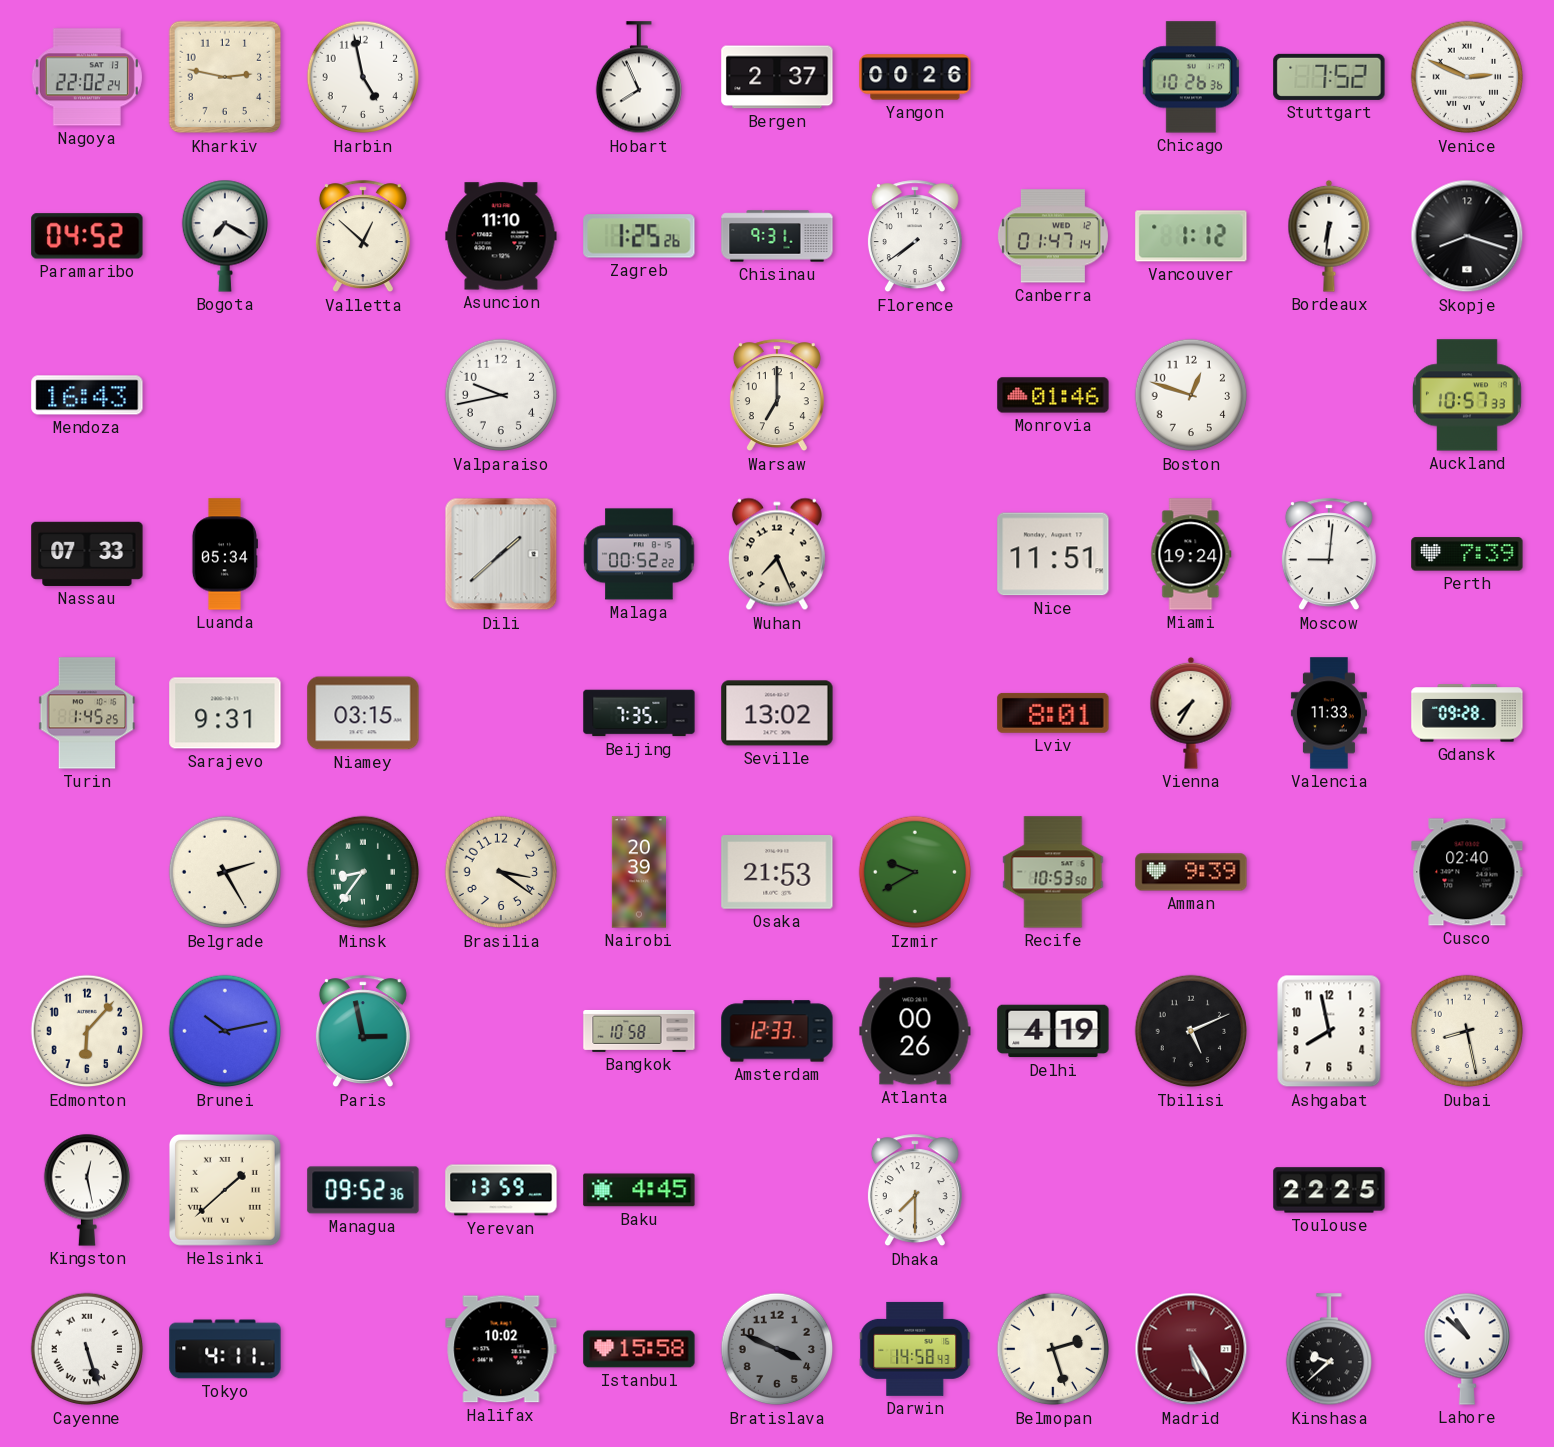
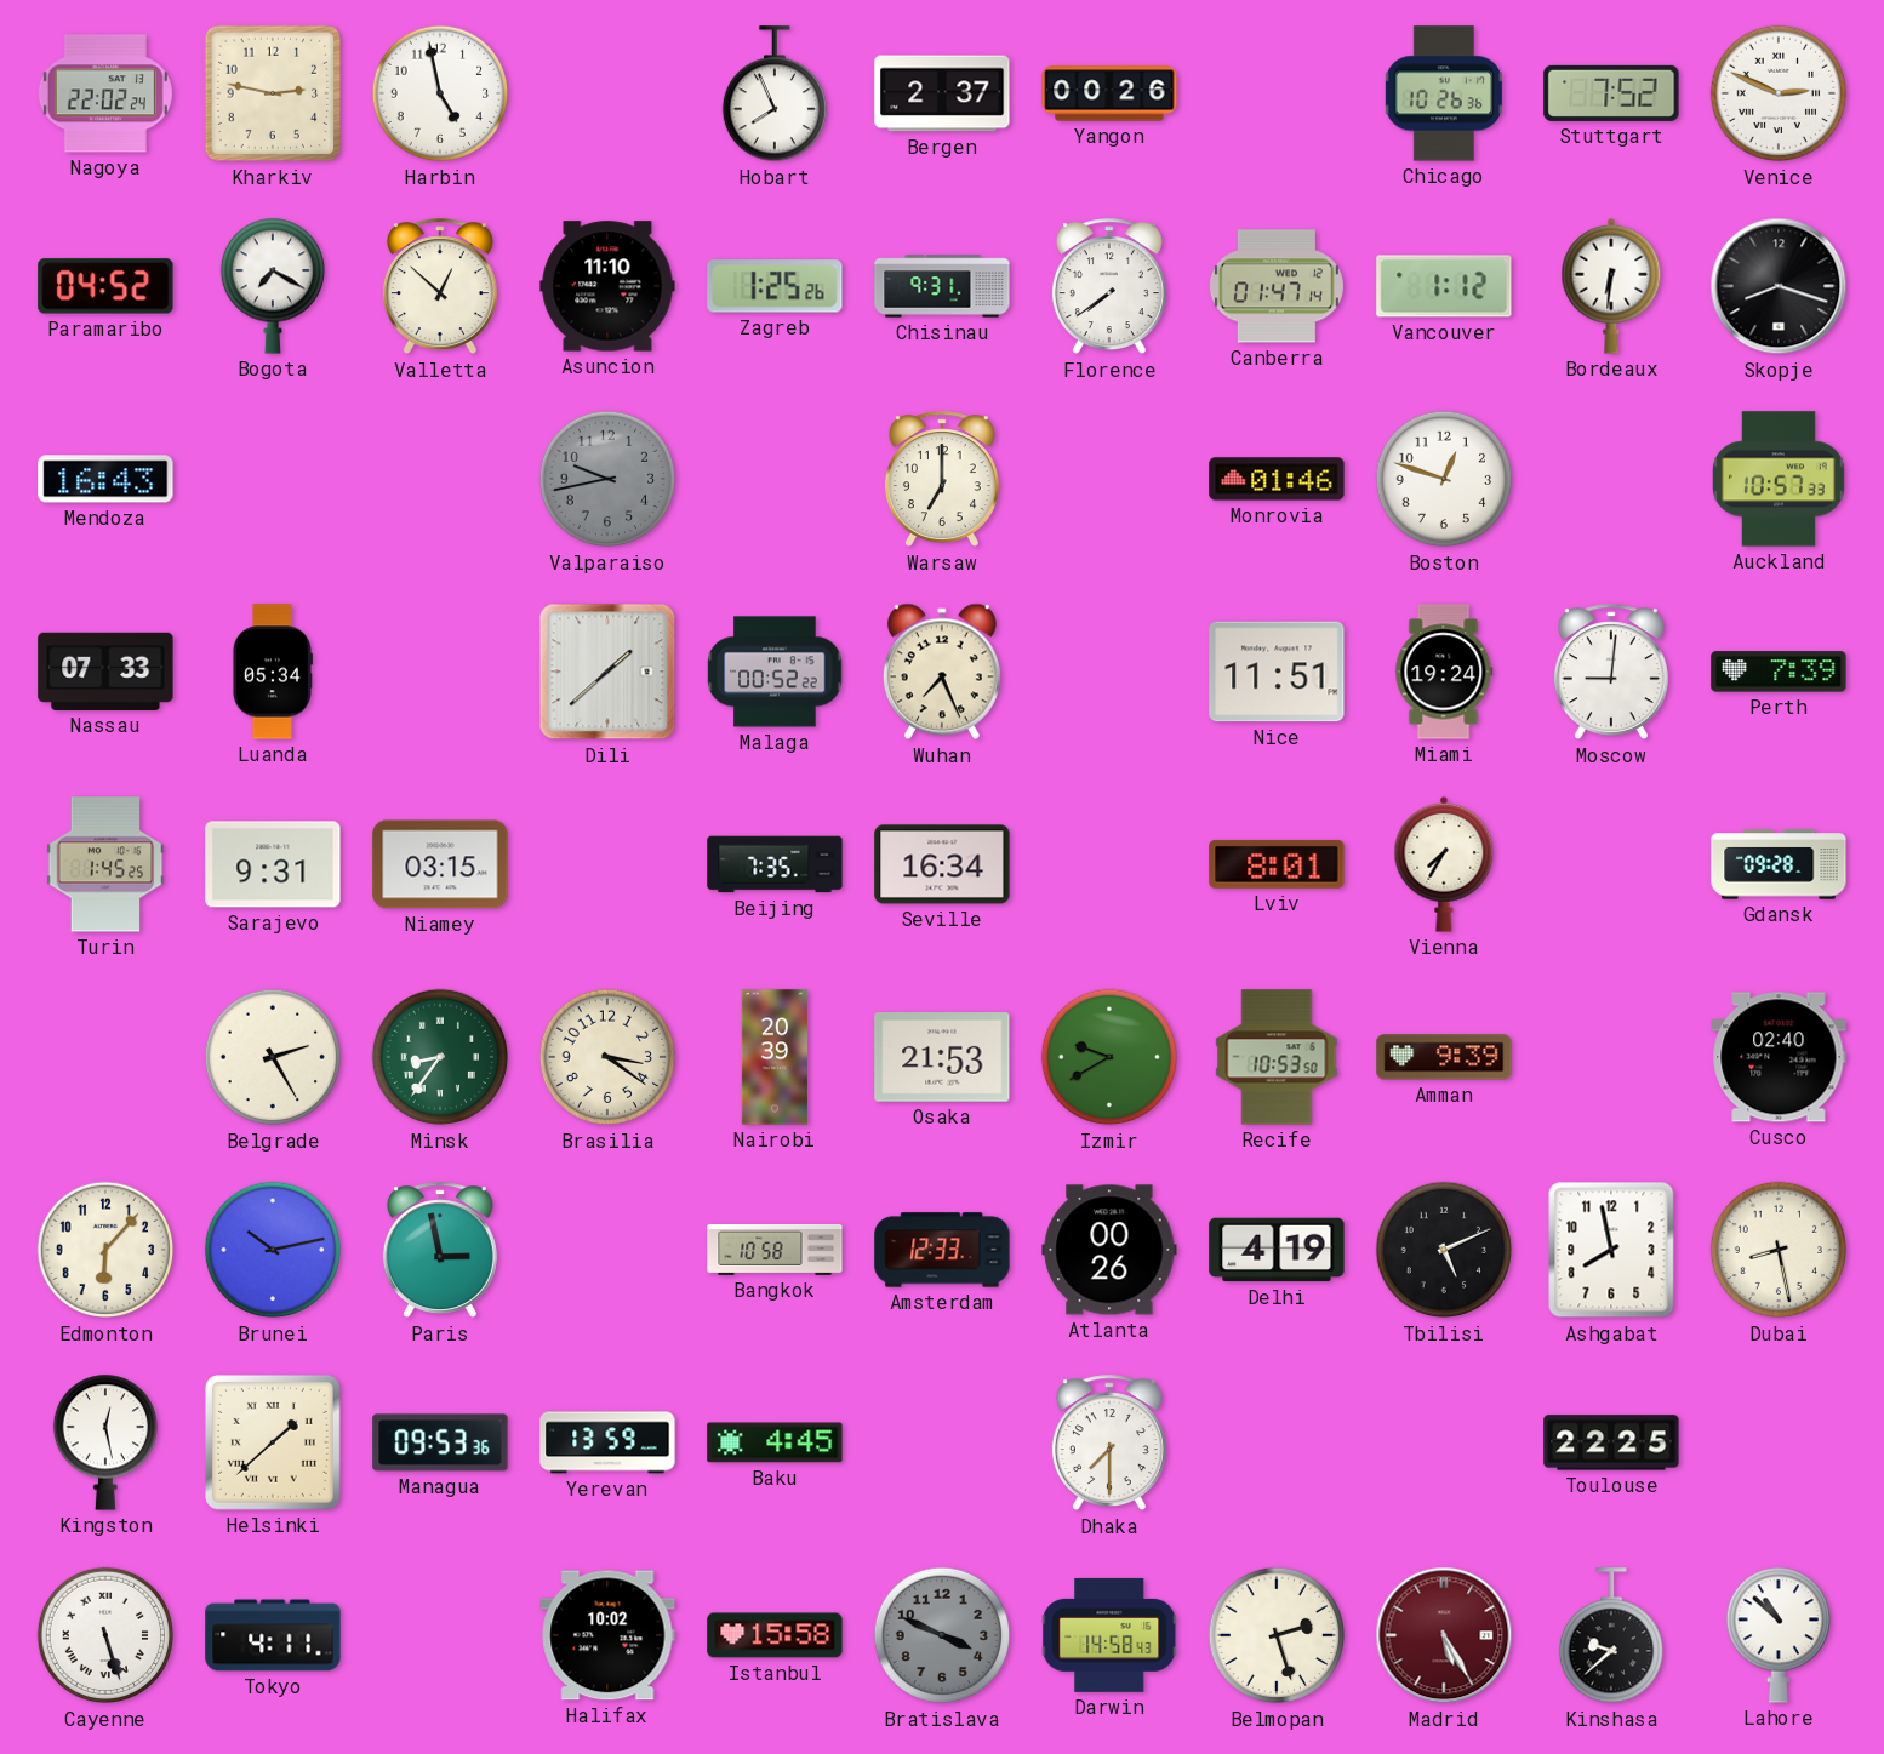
Valparaiso dial: white -> grey (607, 479)
Seville: 13:02 -> 16:34 (942, 864)
Valencia: 11:33 -> none (1329, 713)
Managua: 09:52 -> 09:53 (440, 1442)
